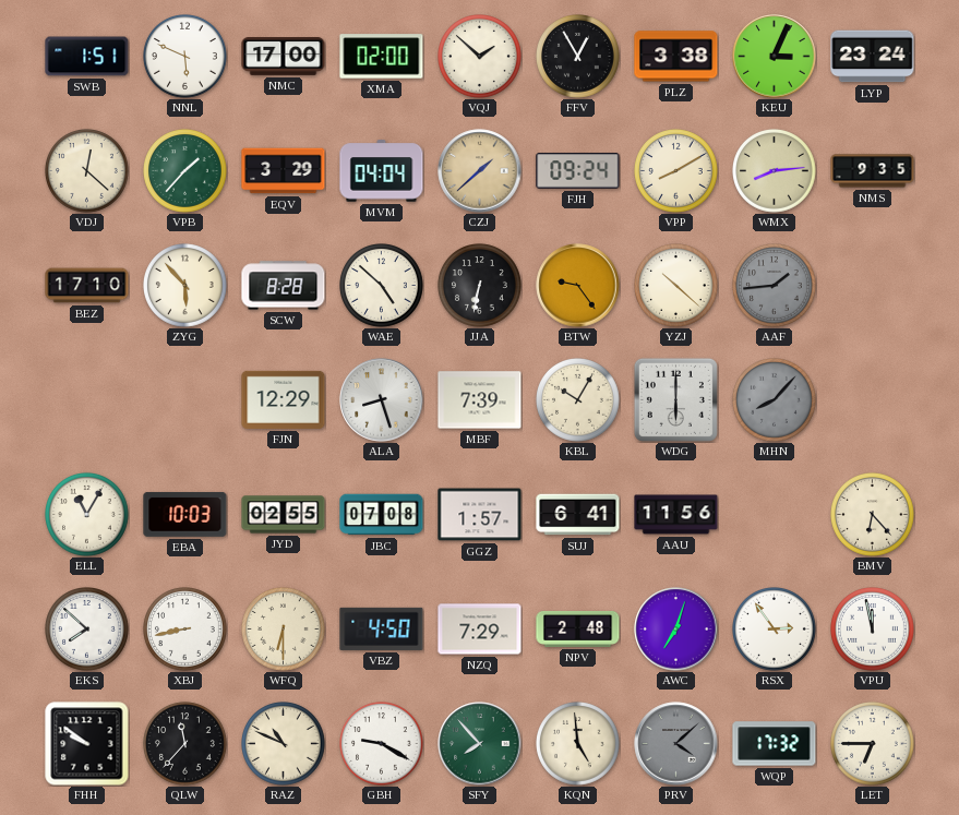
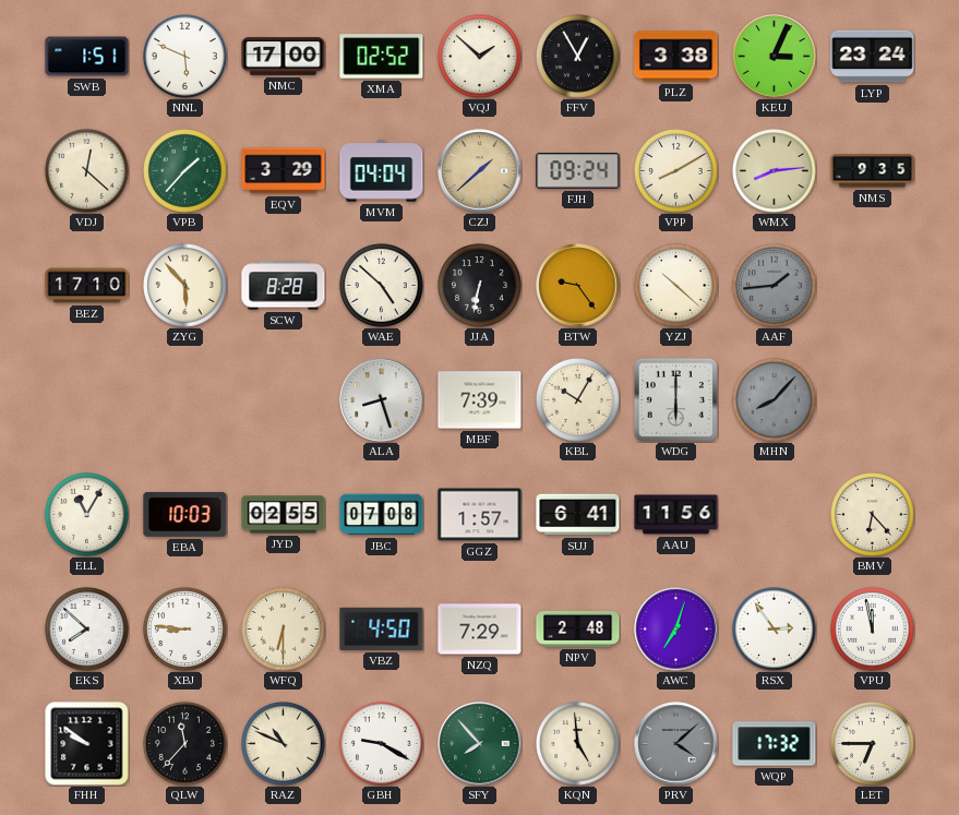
XMA: 02:00 -> 02:52 (382, 57)
FJN: 12:29 -> none (284, 399)
XBJ: 8:43 -> 8:46 (185, 630)
